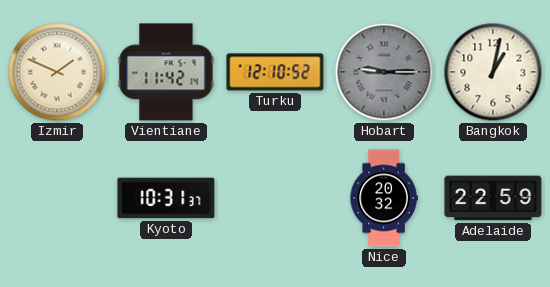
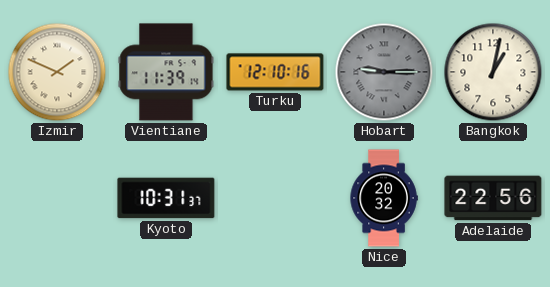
Vientiane: 11:42 -> 11:39 (166, 72)
Turku: 12:10:52 -> 12:10:16 (275, 72)
Adelaide: 22:59 -> 22:56 (493, 198)
